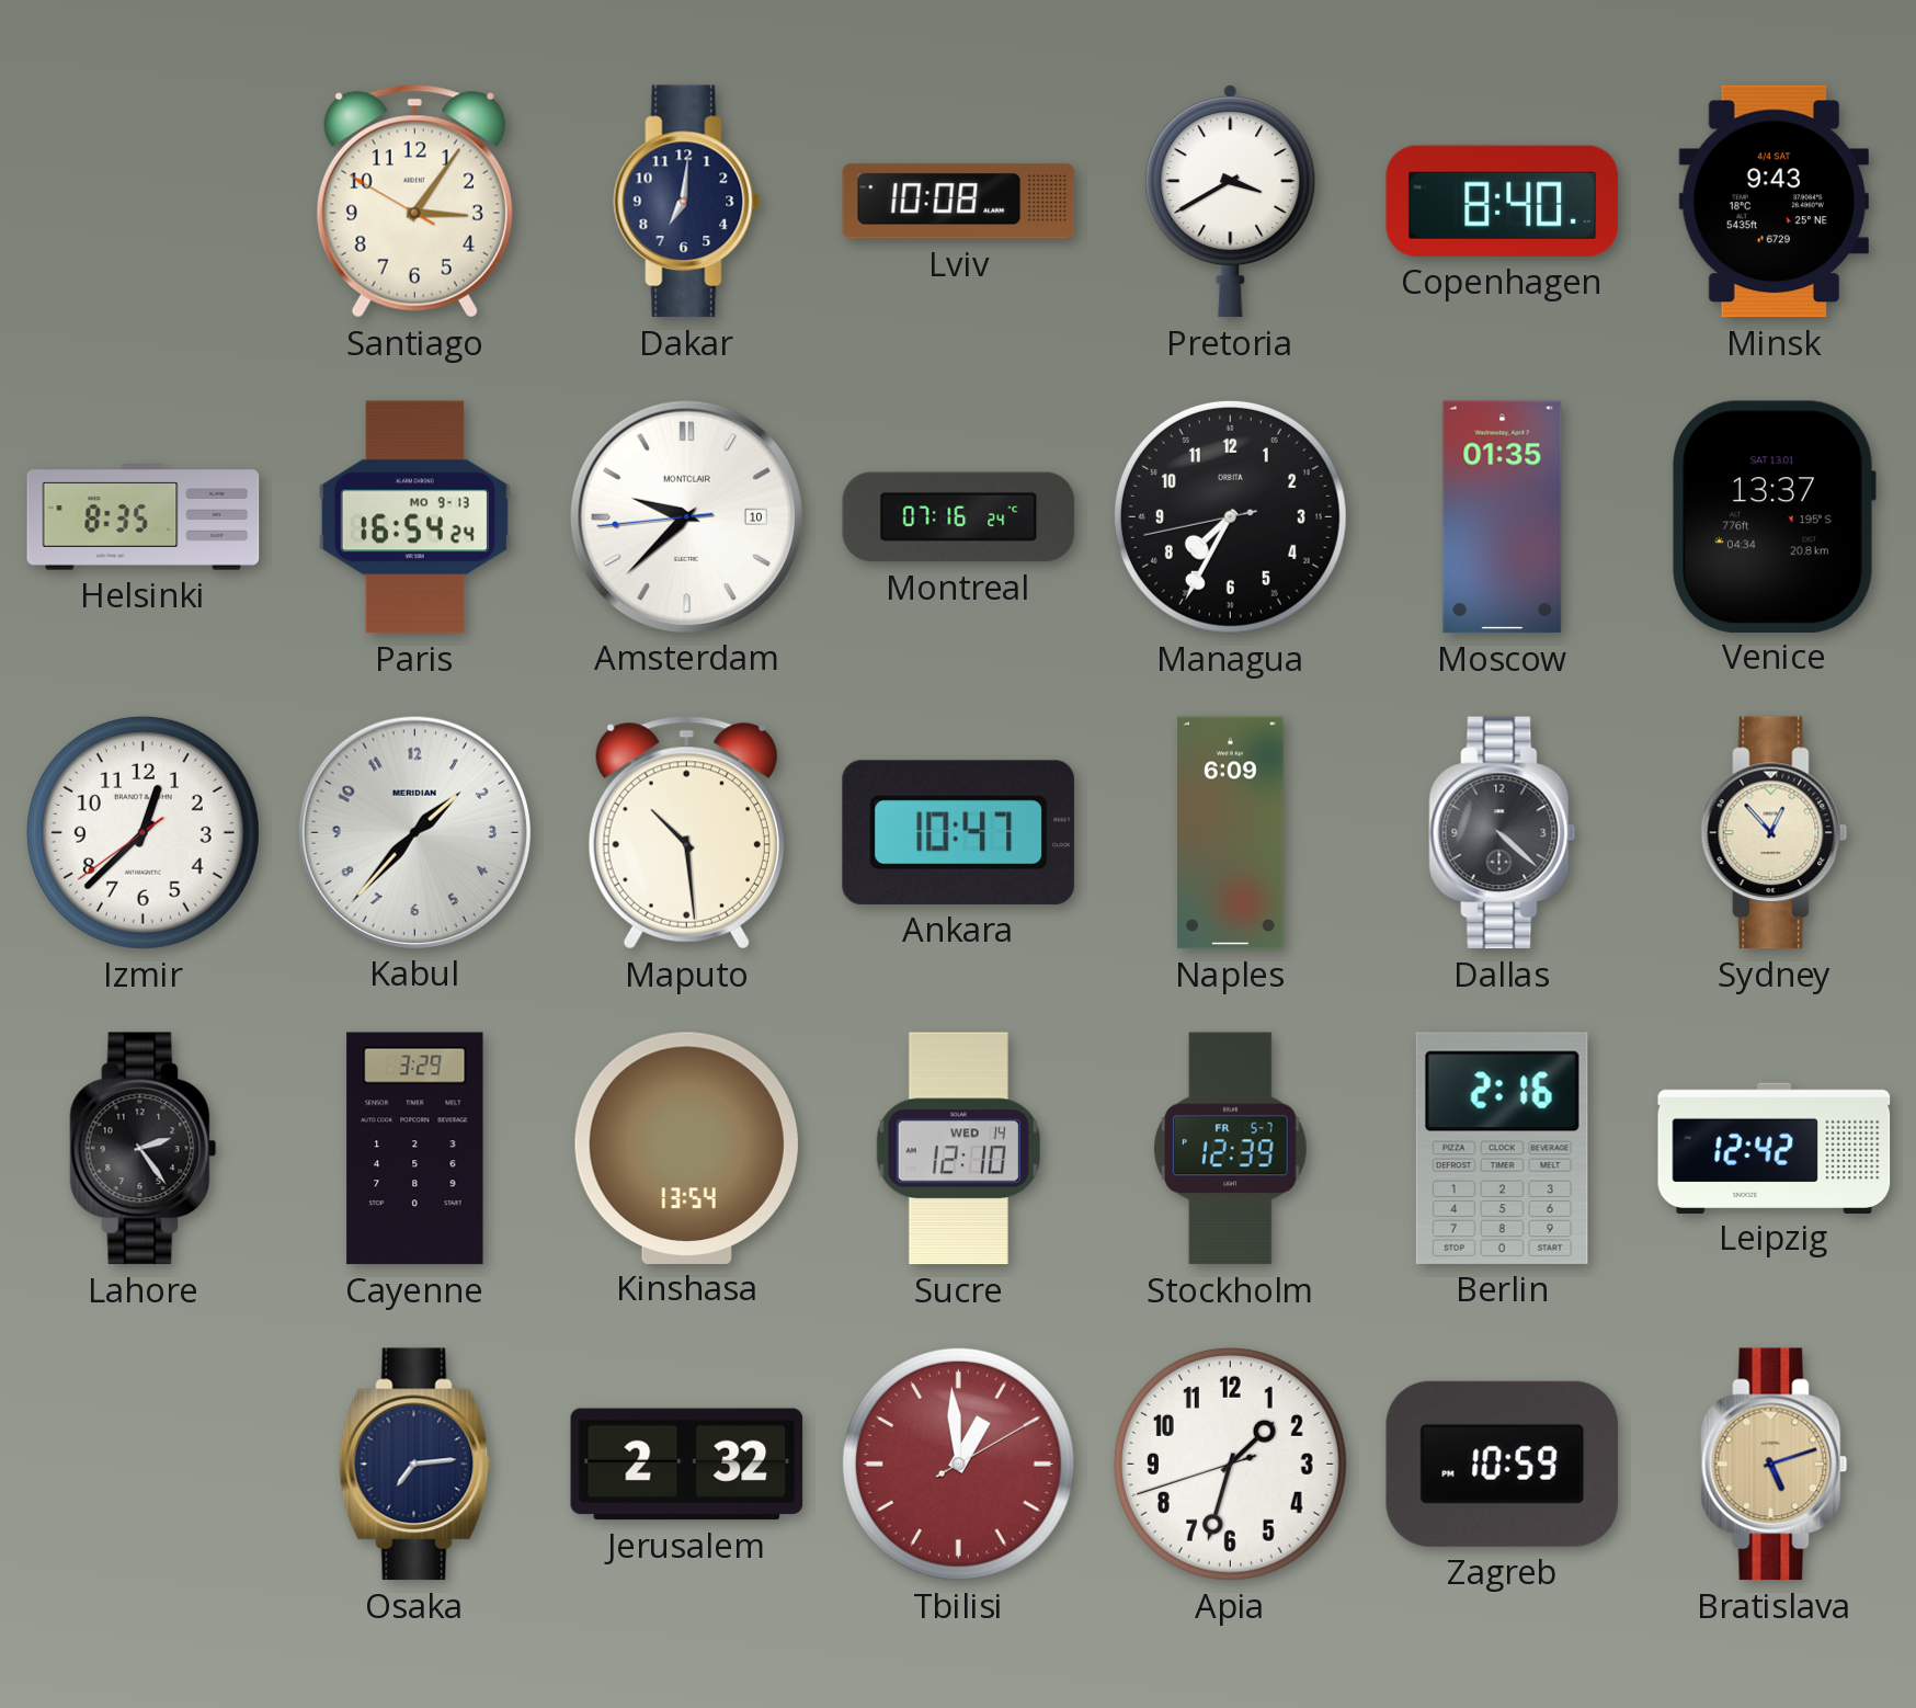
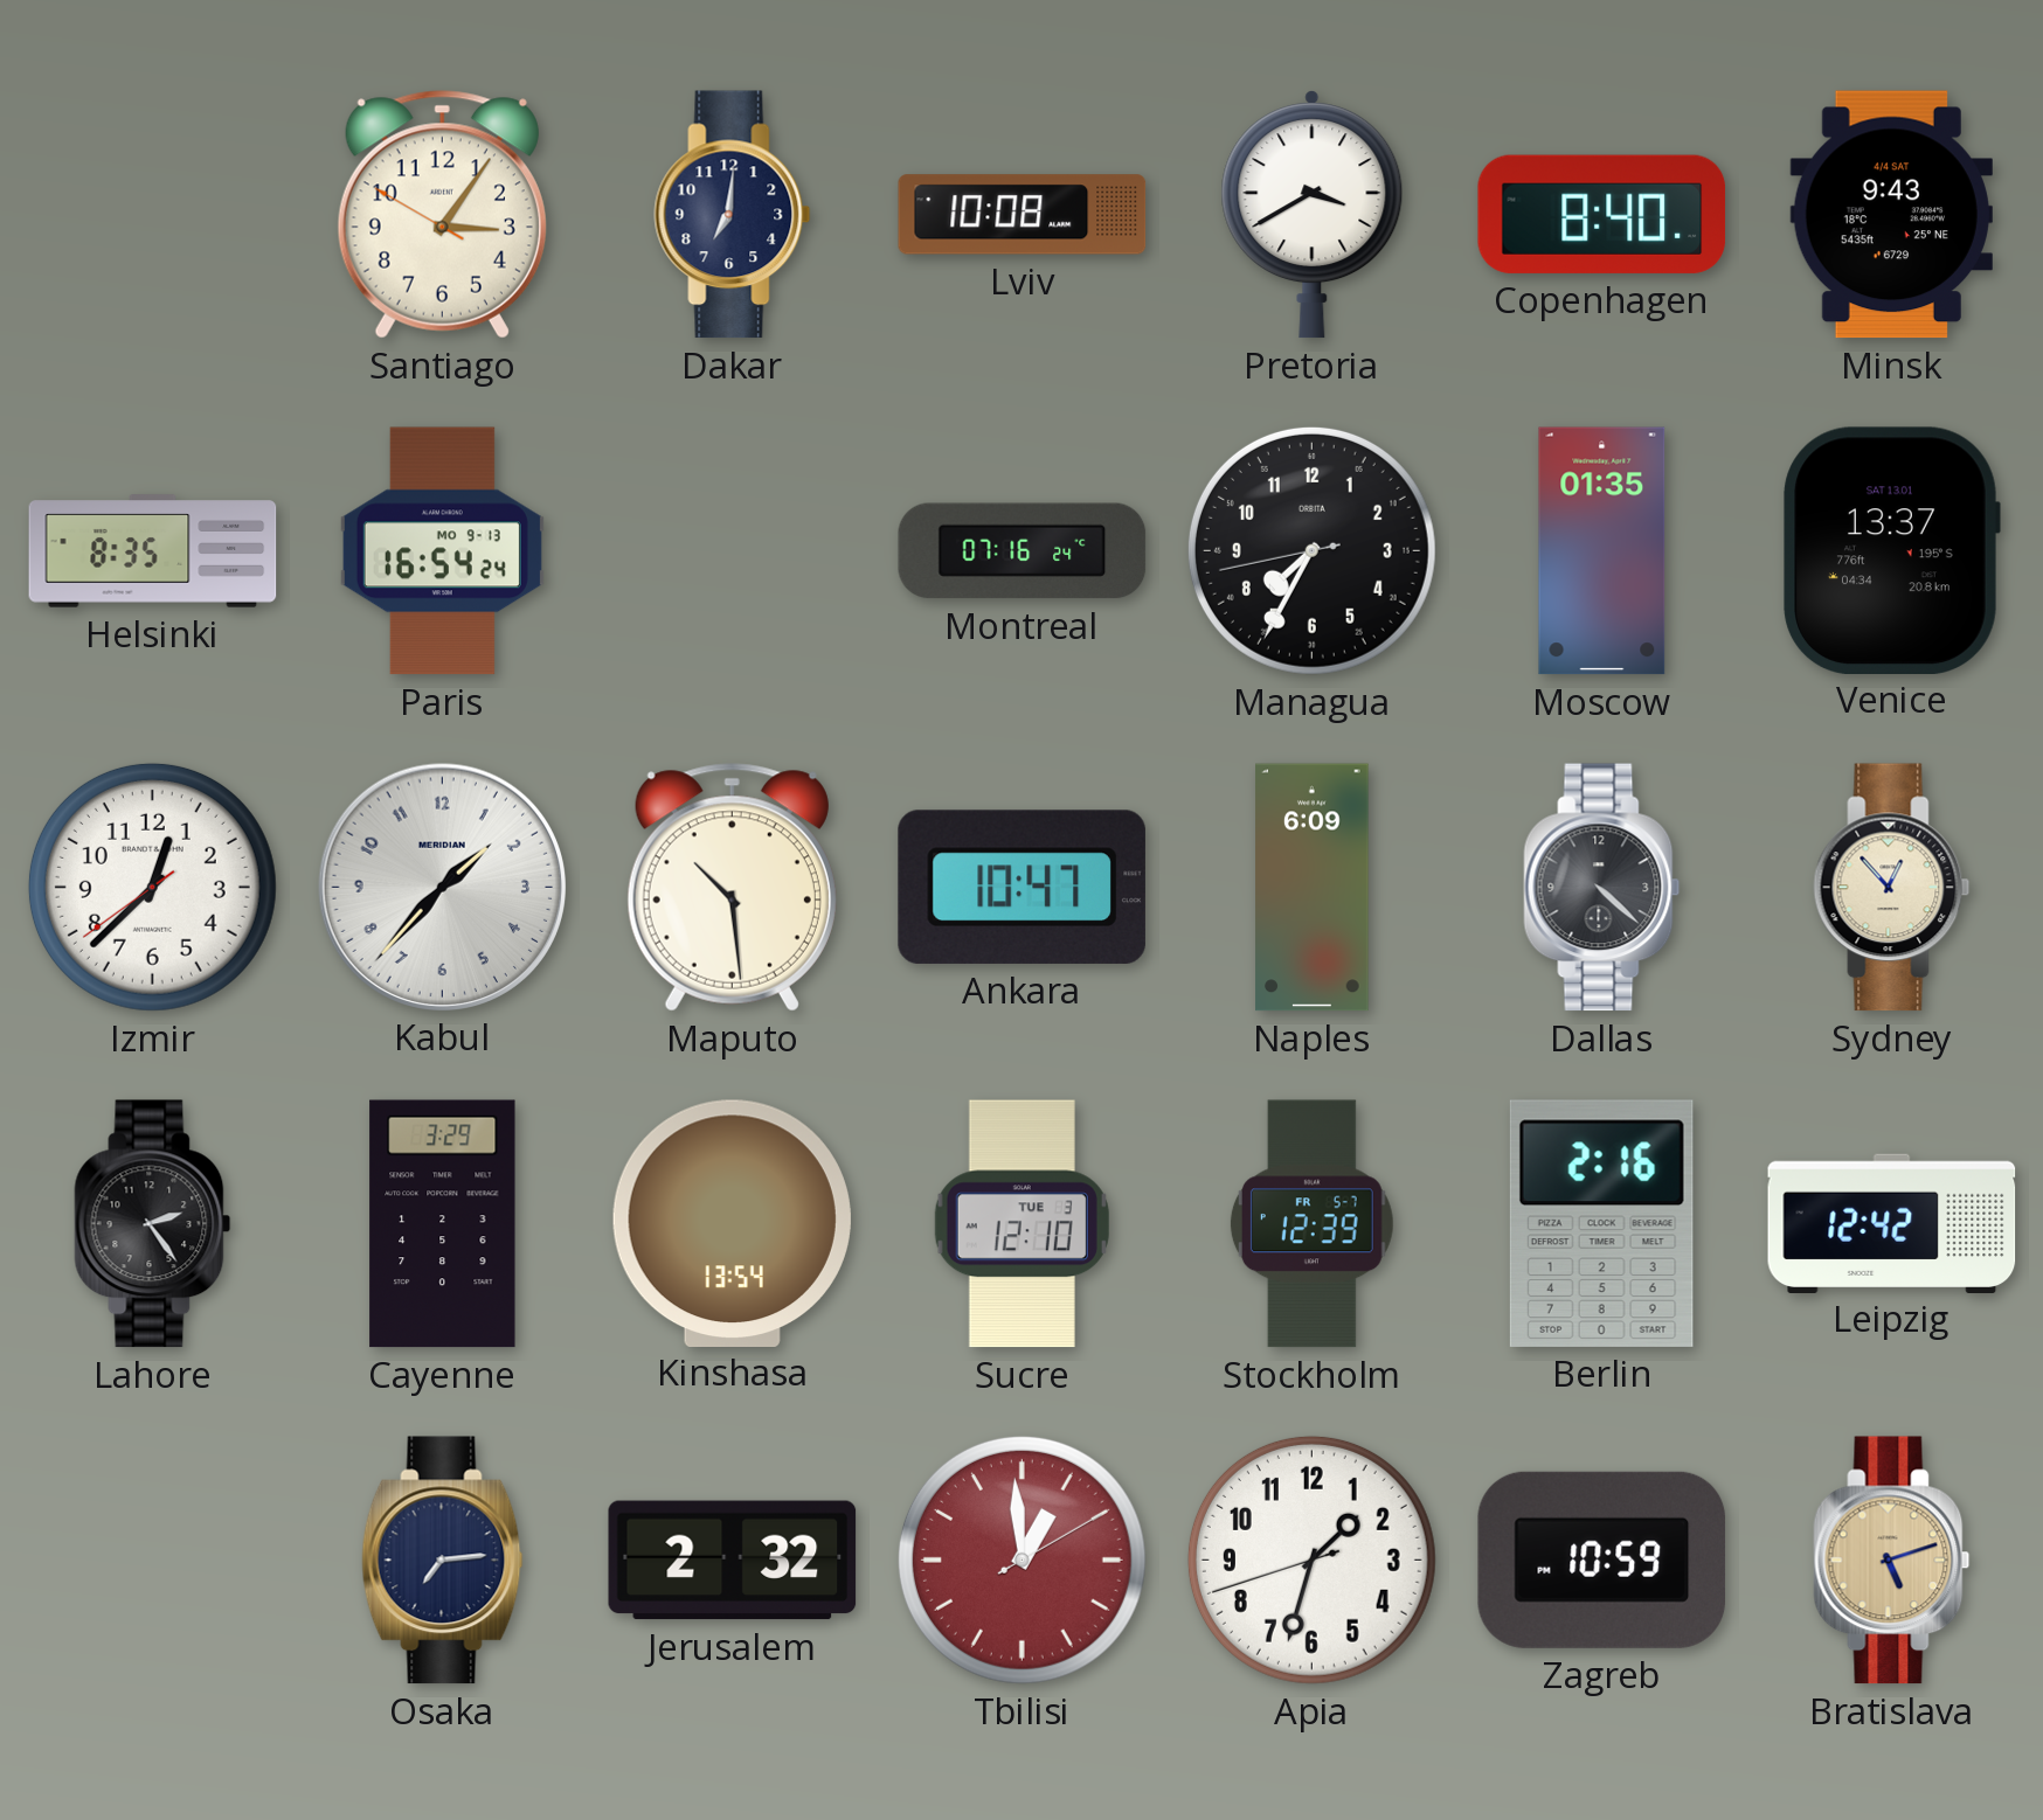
Amsterdam: 9:37 -> none (686, 516)
Sucre date: WED 14 -> TUE 3 (1022, 1224)
